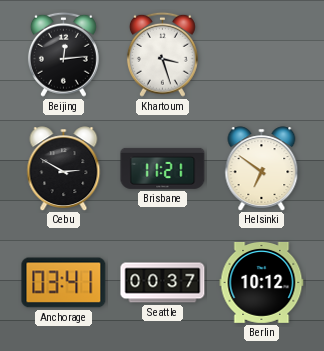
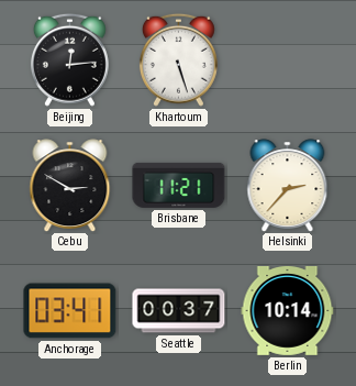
Khartoum: 3:27 -> 5:27 (178, 59)
Helsinki: 6:51 -> 2:37 (288, 185)
Berlin: 10:12 -> 10:14 (288, 310)
